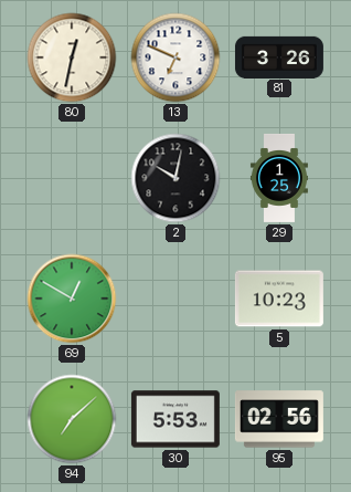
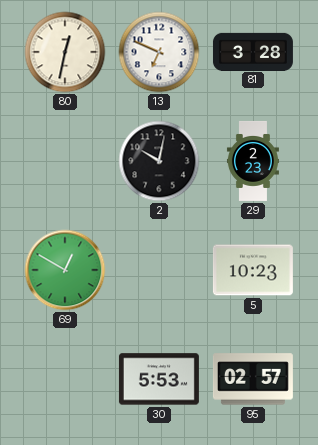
81: 3:26 -> 3:28 (253, 51)
29: 1:25 -> 2:23 (253, 161)
94: 7:08 -> none (72, 419)
95: 02:56 -> 02:57 (253, 379)
